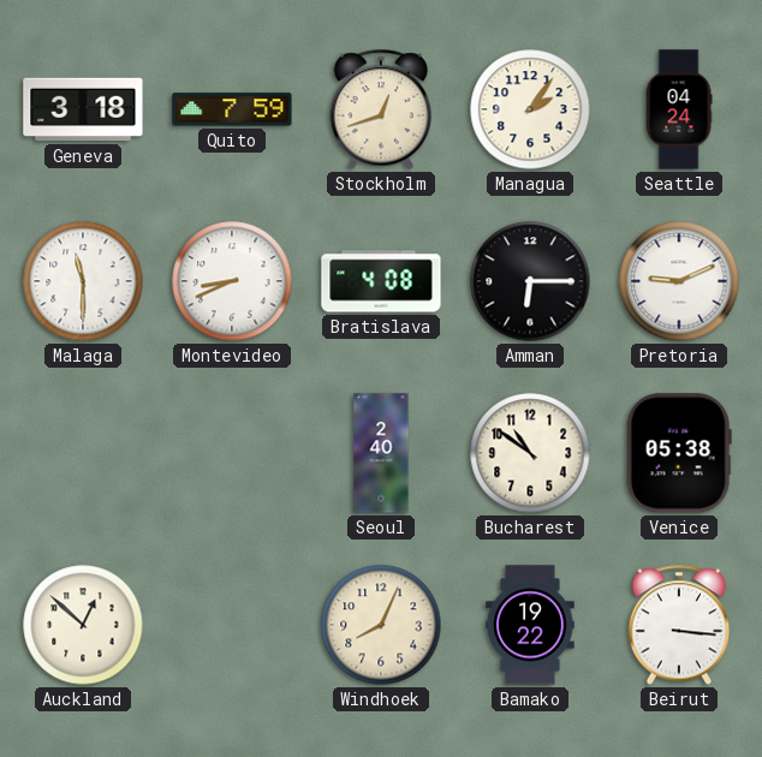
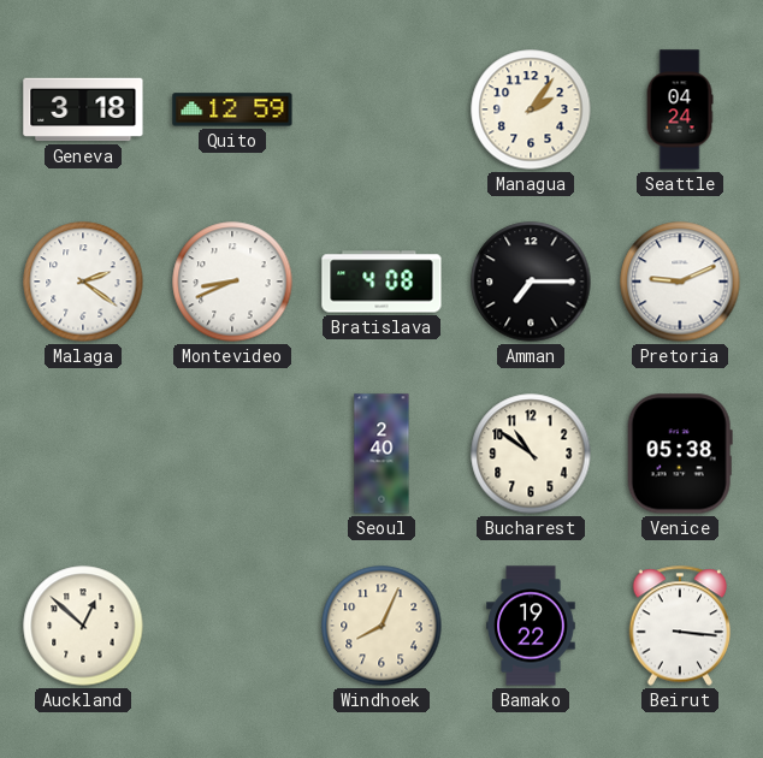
Quito: 7:59 -> 12:59 (232, 109)
Stockholm: 12:42 -> none (381, 109)
Malaga: 11:30 -> 2:21 (83, 282)
Amman: 6:15 -> 7:15 (531, 282)
